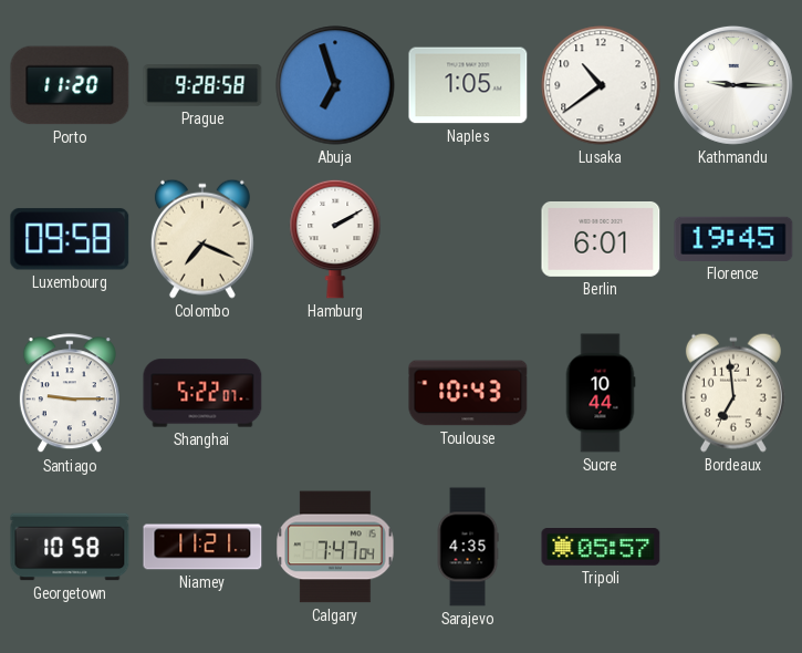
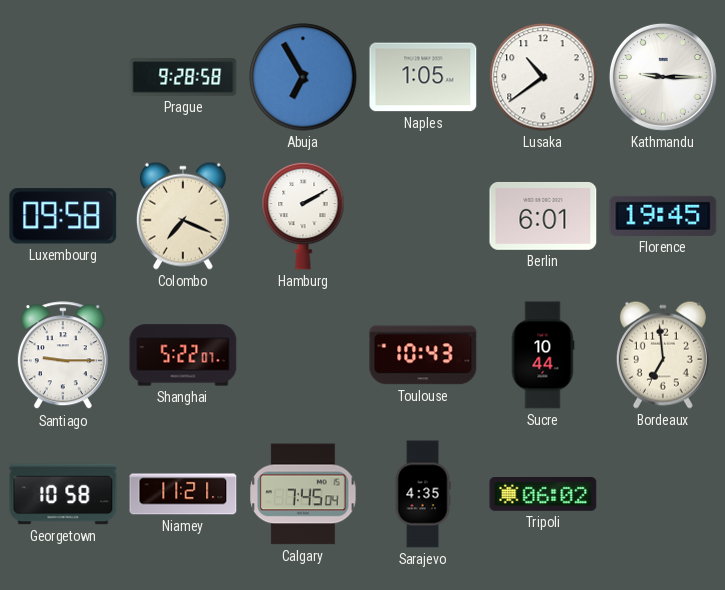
Porto: 11:20 -> none (70, 85)
Abuja: 6:57 -> 6:55 (303, 77)
Calgary: 7:47 -> 7:45 (303, 494)
Tripoli: 05:57 -> 06:02 (543, 495)
